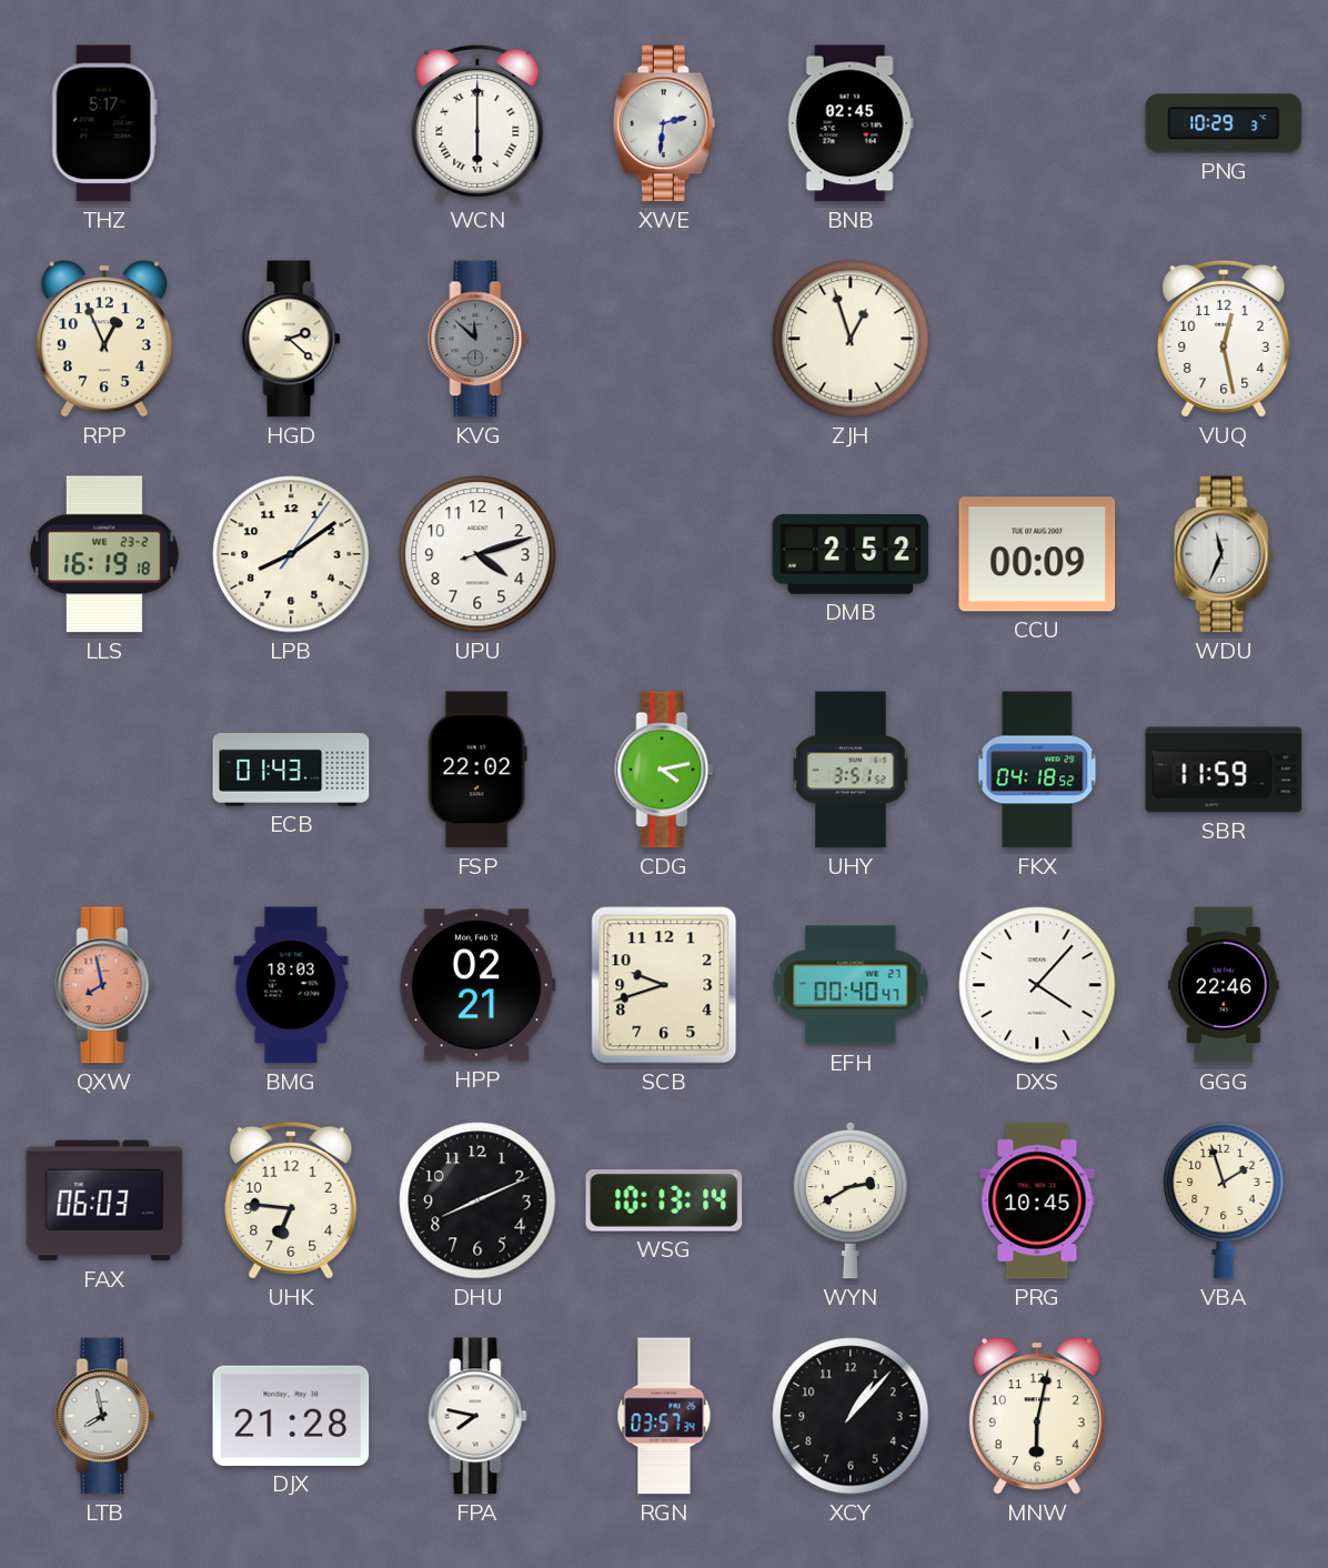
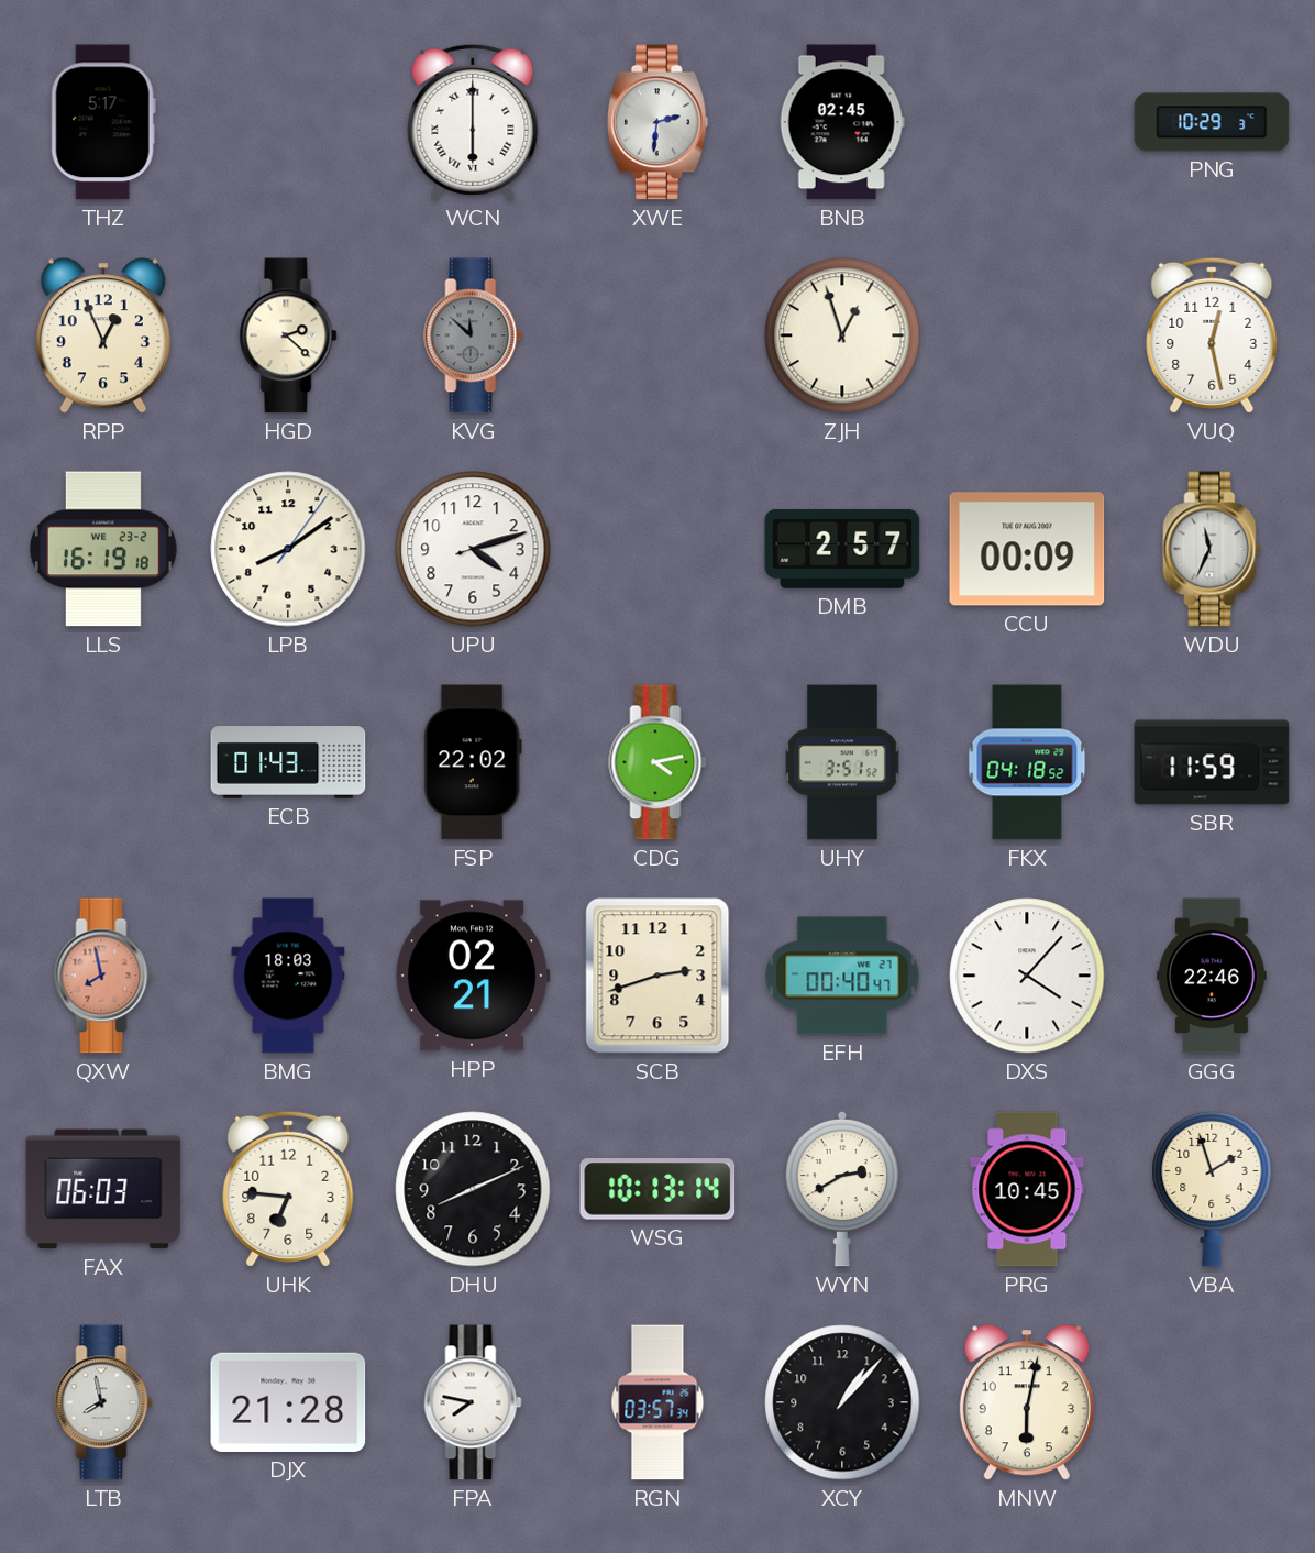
DMB: 2:52 -> 2:57 (842, 549)
SCB: 9:42 -> 2:42 (658, 976)
